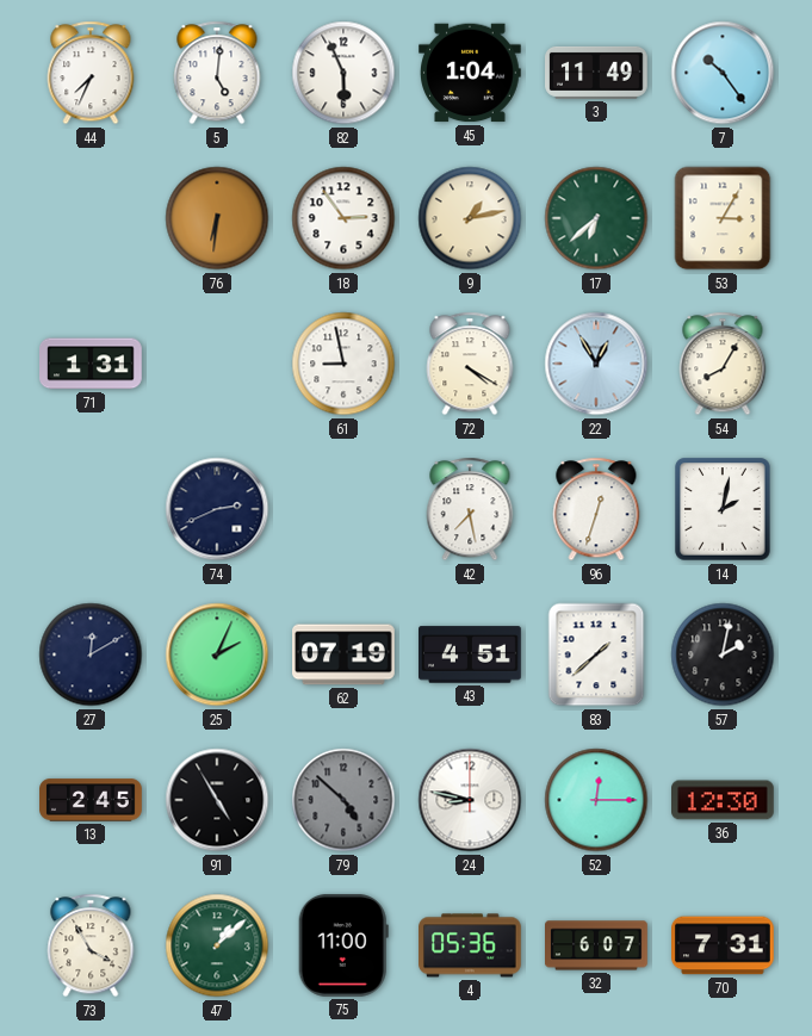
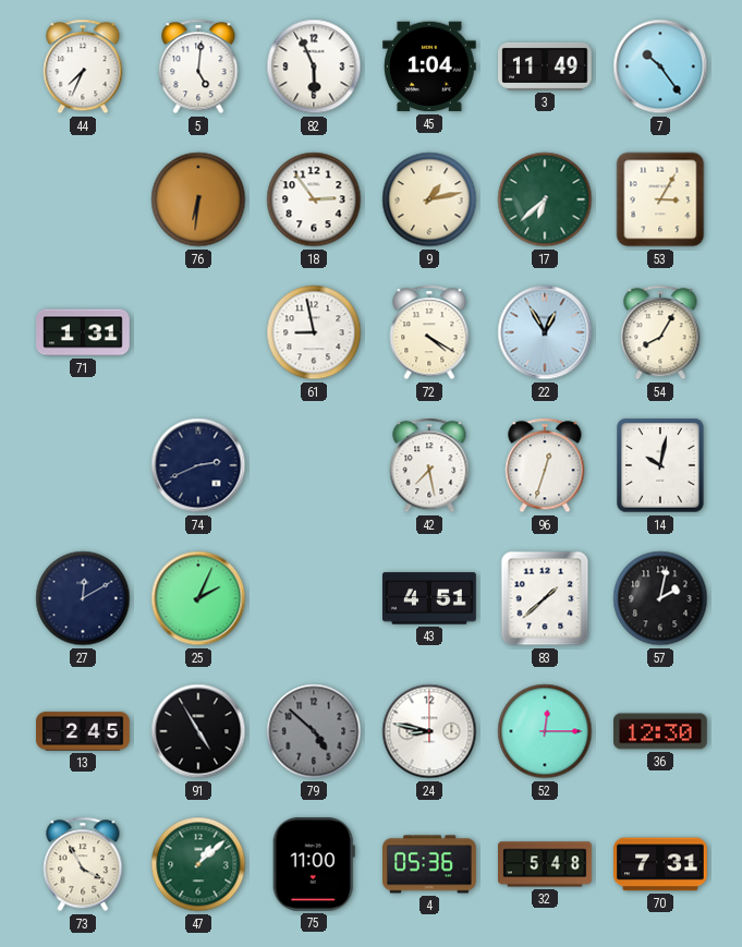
14: 2:02 -> 10:02 (660, 465)
62: 07:19 -> none (345, 655)
32: 6:07 -> 5:48 (546, 864)
